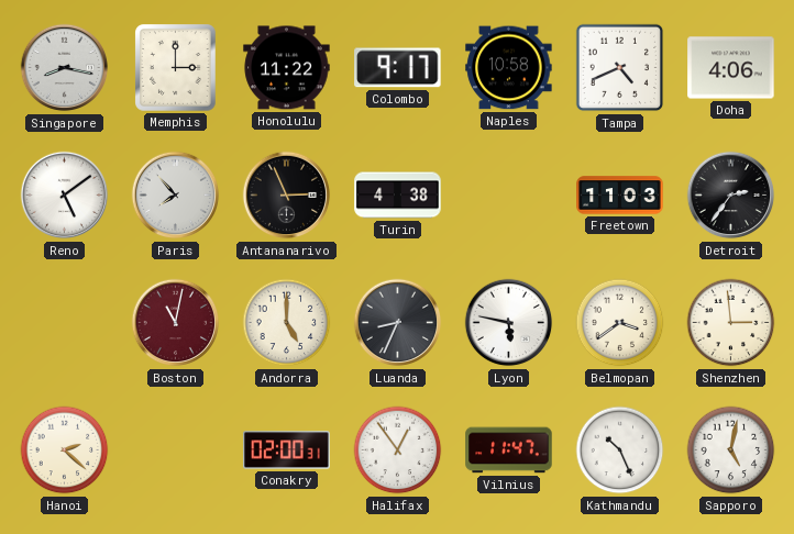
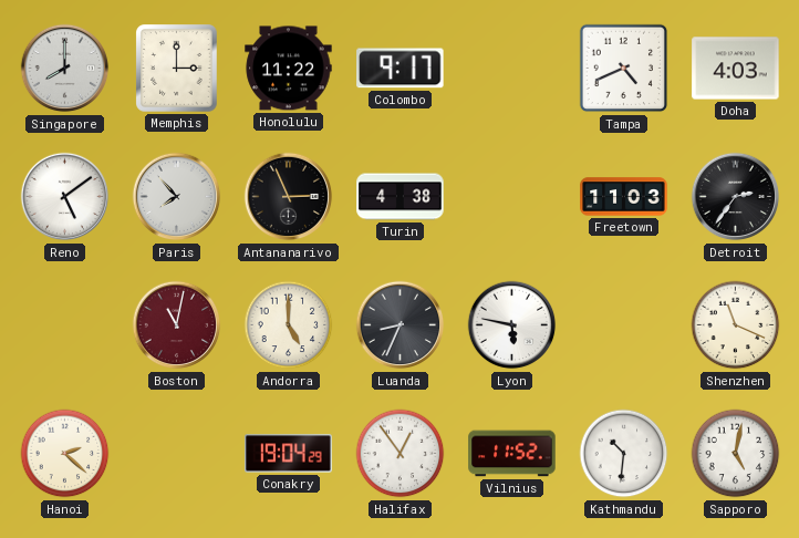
Singapore: 8:17 -> 8:00 (65, 69)
Naples: 10:58 -> none (509, 68)
Doha: 4:06 -> 4:03 (736, 69)
Belmopan: 3:39 -> none (620, 323)
Shenzhen: 2:59 -> 11:19 (736, 325)
Conakry: 02:00 -> 19:04 (289, 454)
Vilnius: 11:47 -> 11:52 (512, 454)
Kathmandu: 10:26 -> 10:31 (624, 454)
